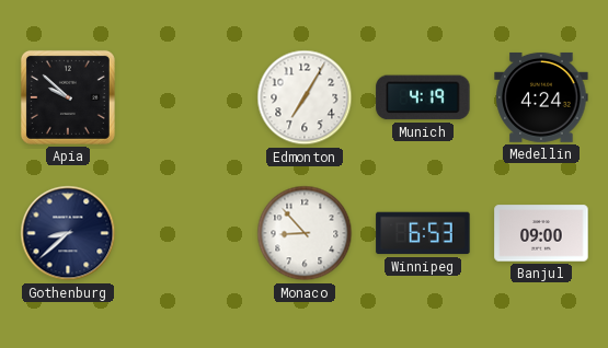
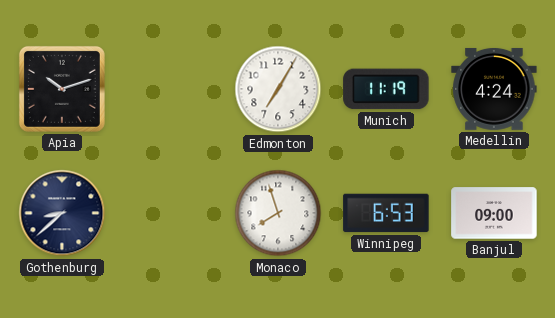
Apia: 9:52 -> 10:12 (62, 89)
Munich: 4:19 -> 11:19 (386, 89)
Monaco: 8:53 -> 7:57 (278, 213)
